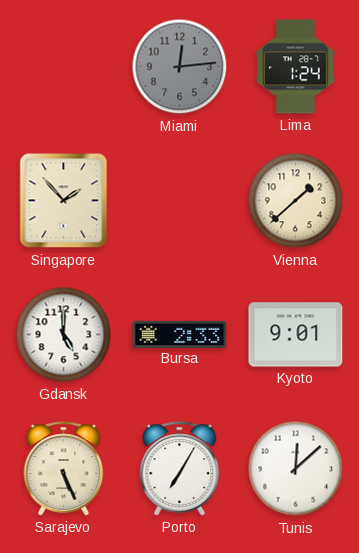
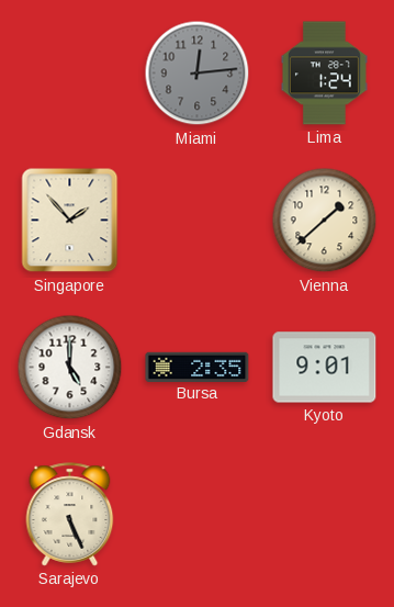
Bursa: 2:33 -> 2:35 (198, 367)
Porto: 7:05 -> none (180, 469)
Tunis: 12:08 -> none (296, 469)
